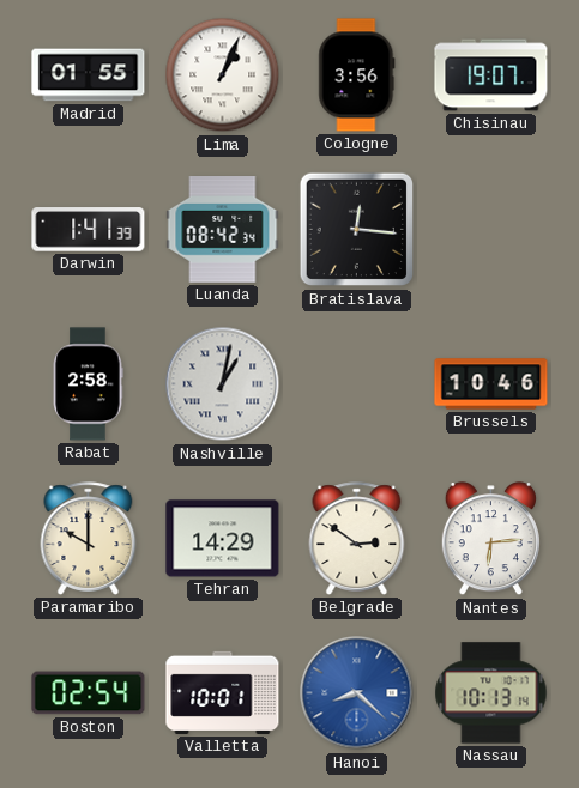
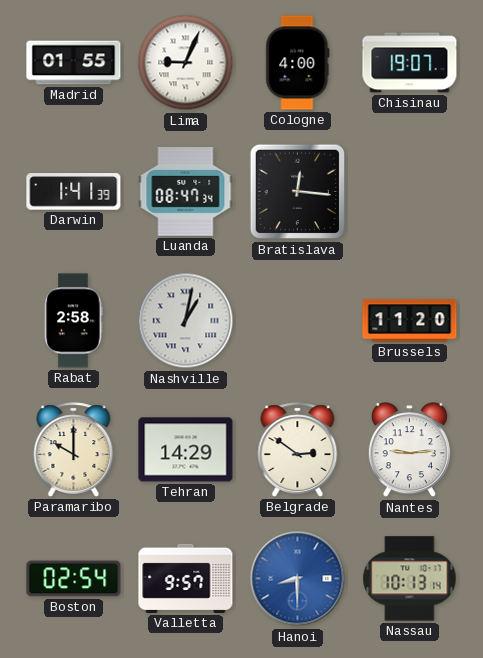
Lima: 1:04 -> 9:04 (186, 63)
Cologne: 3:56 -> 4:00 (298, 63)
Luanda: 08:42 -> 08:47 (186, 192)
Brussels: 10:46 -> 11:20 (410, 321)
Nantes: 6:14 -> 9:14 (409, 450)
Valletta: 10:01 -> 9:57 (186, 578)
Hanoi: 8:22 -> 8:30 (298, 579)
